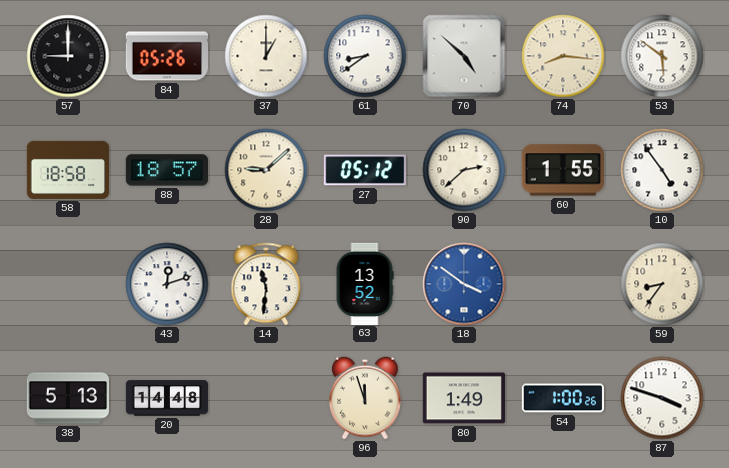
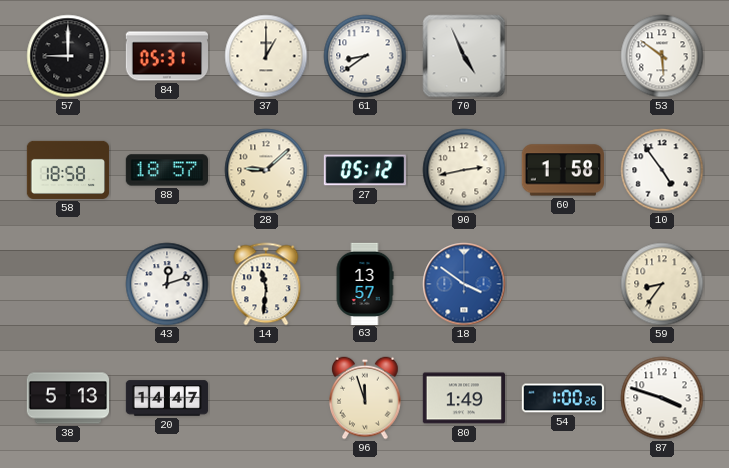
84: 05:26 -> 05:31 (166, 56)
70: 4:52 -> 4:56 (464, 56)
74: 8:16 -> none (563, 56)
90: 2:38 -> 2:43 (464, 170)
60: 1:55 -> 1:58 (563, 170)
63: 13:52 -> 13:57 (365, 283)
20: 14:48 -> 14:47 (167, 398)
